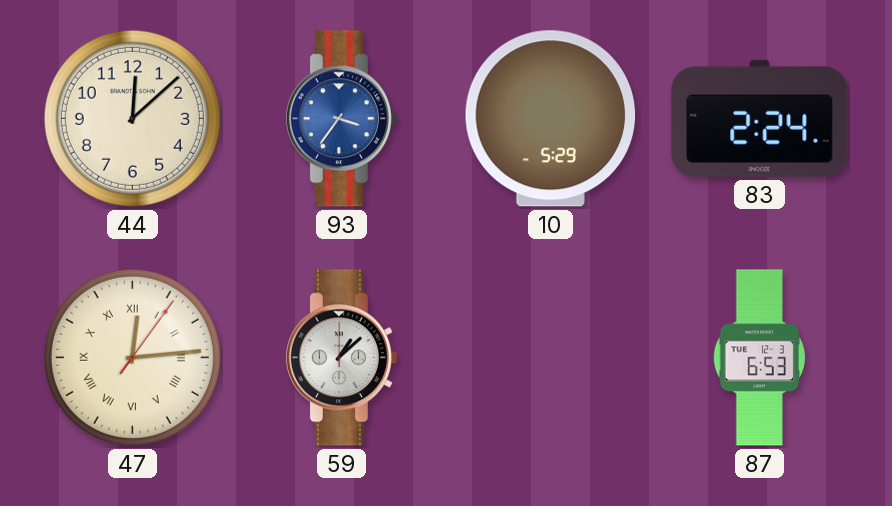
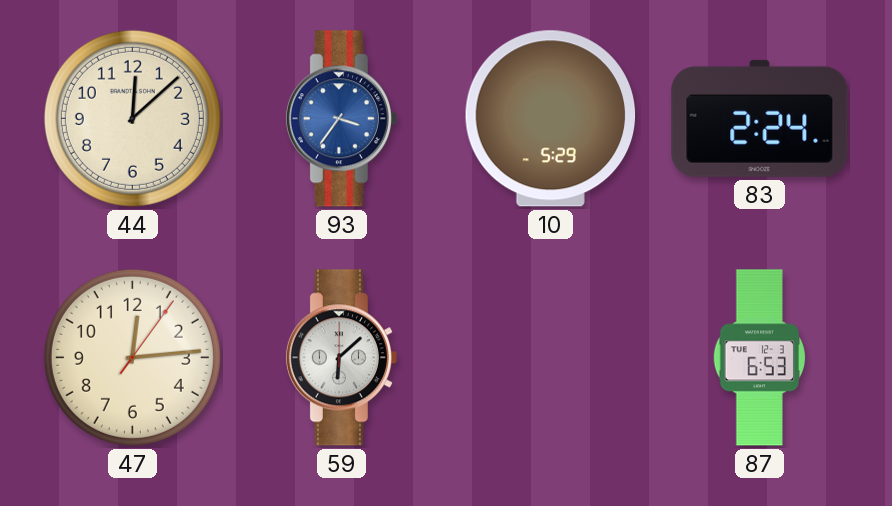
47 numerals: Roman -> Arabic (132, 357)
59: 1:08 -> 6:08 (341, 358)
